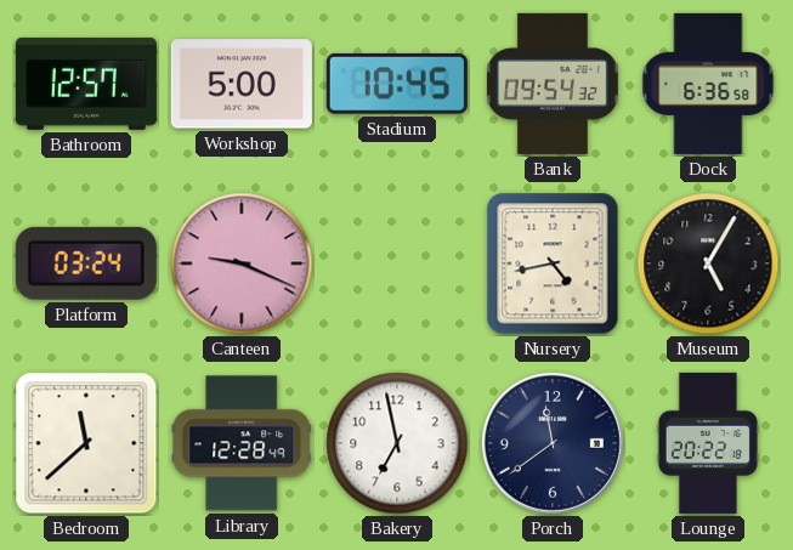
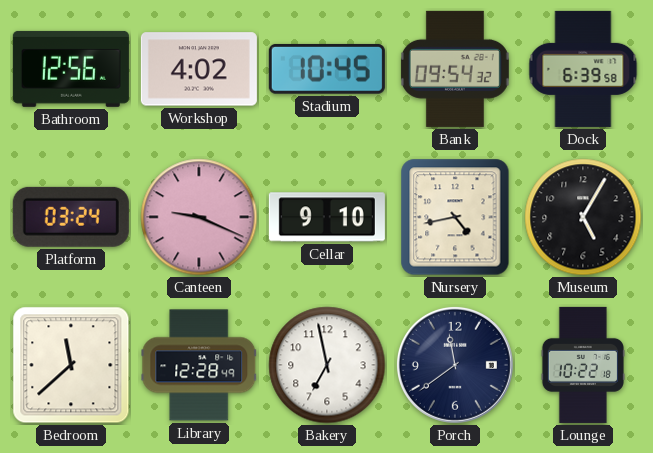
Bathroom: 12:57 -> 12:56 (71, 69)
Workshop: 5:00 -> 4:02 (199, 69)
Dock: 6:36 -> 6:39 (583, 69)
Cellar: none -> 9:10 (327, 217)
Lounge: 20:22 -> 10:22 (583, 365)
